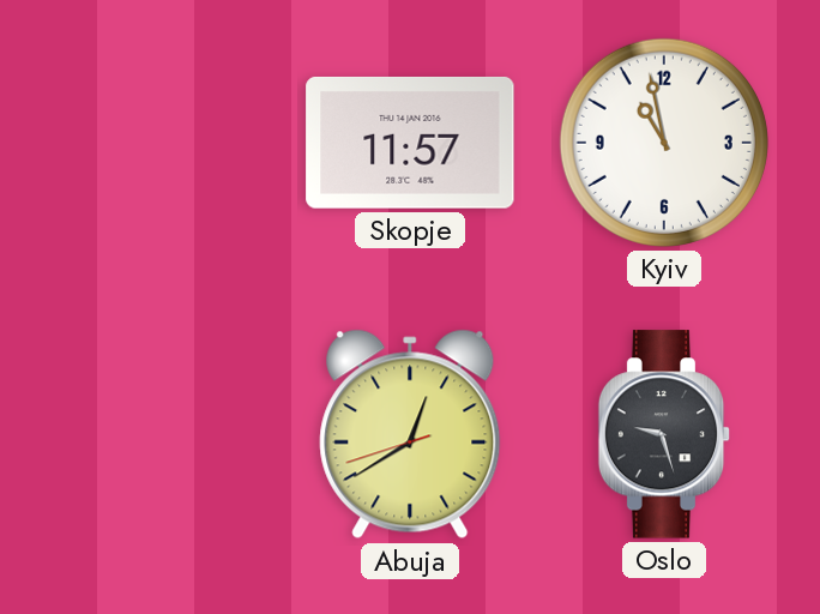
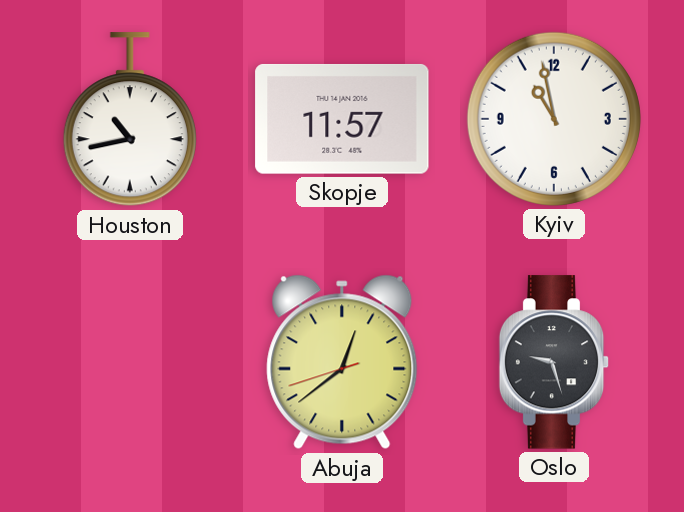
Houston: none -> 10:43 (130, 120)
Abuja: 12:39 -> 12:38 (342, 362)
